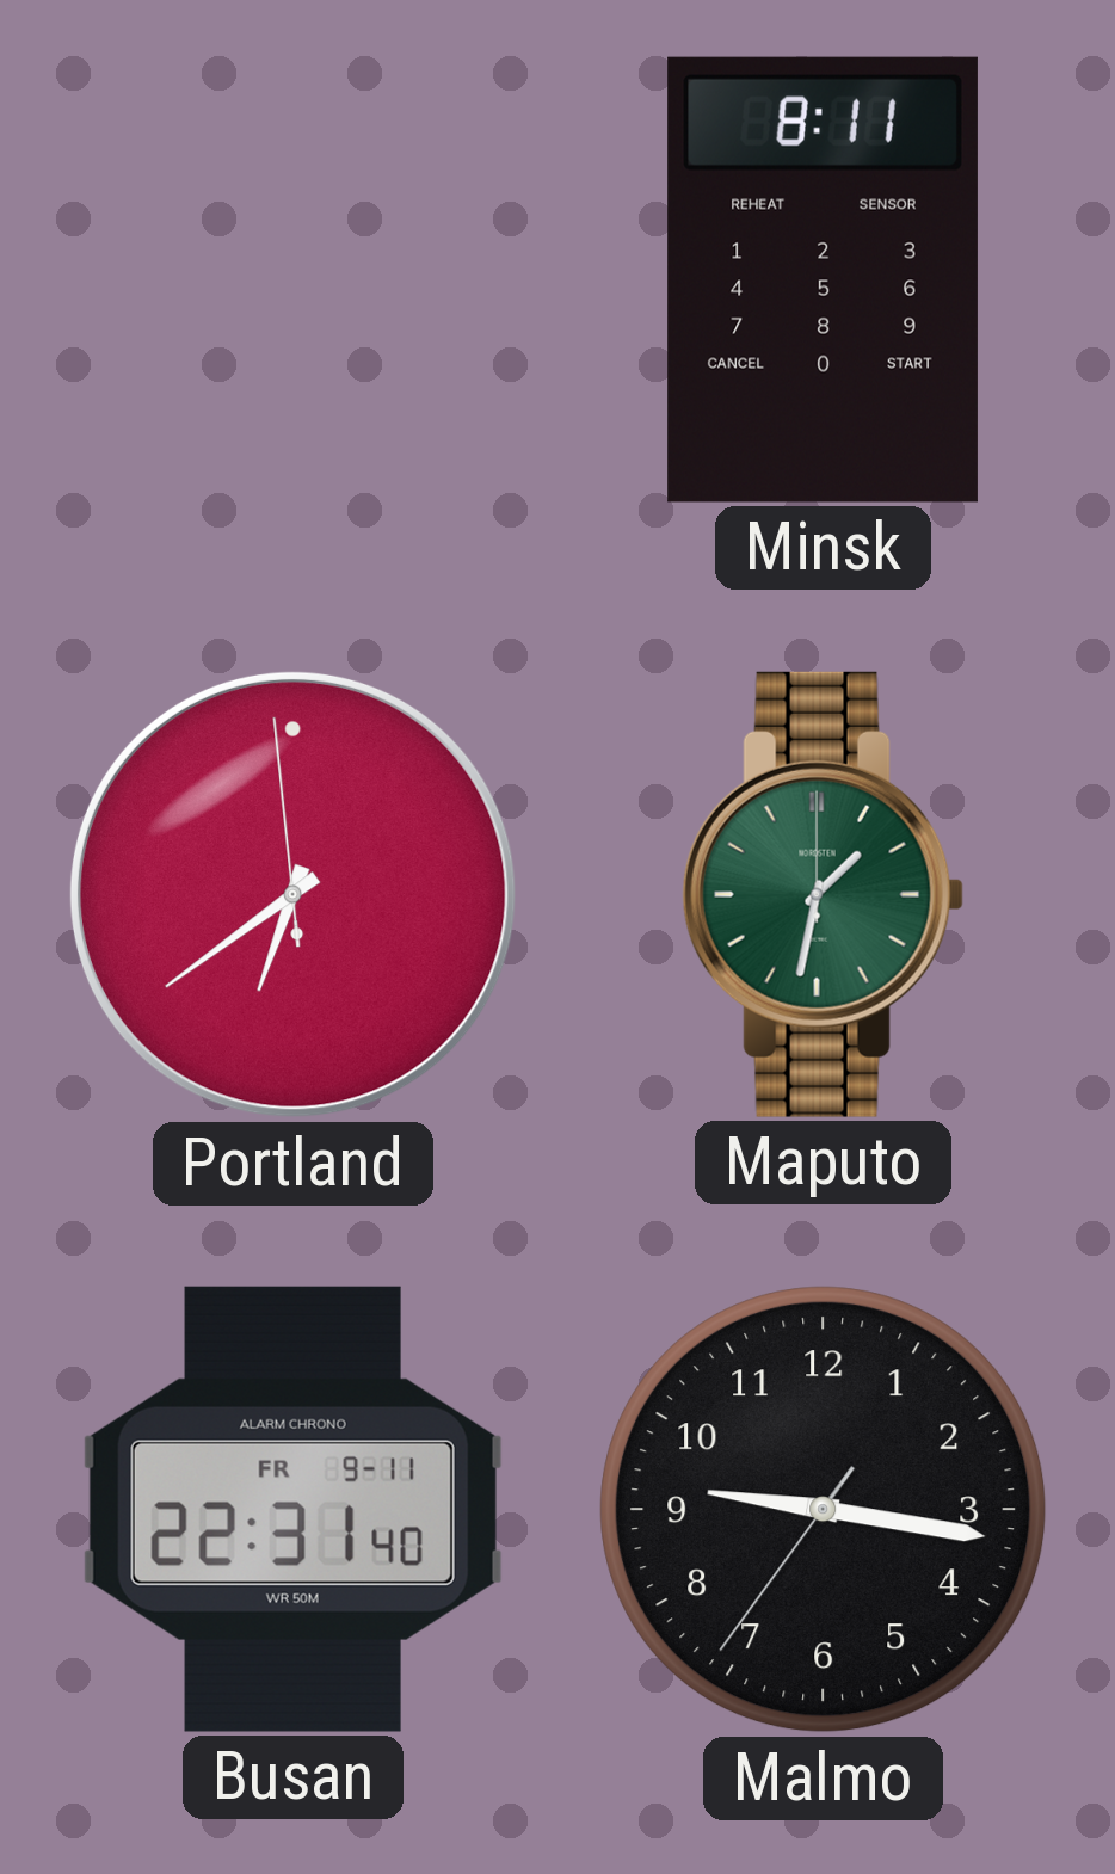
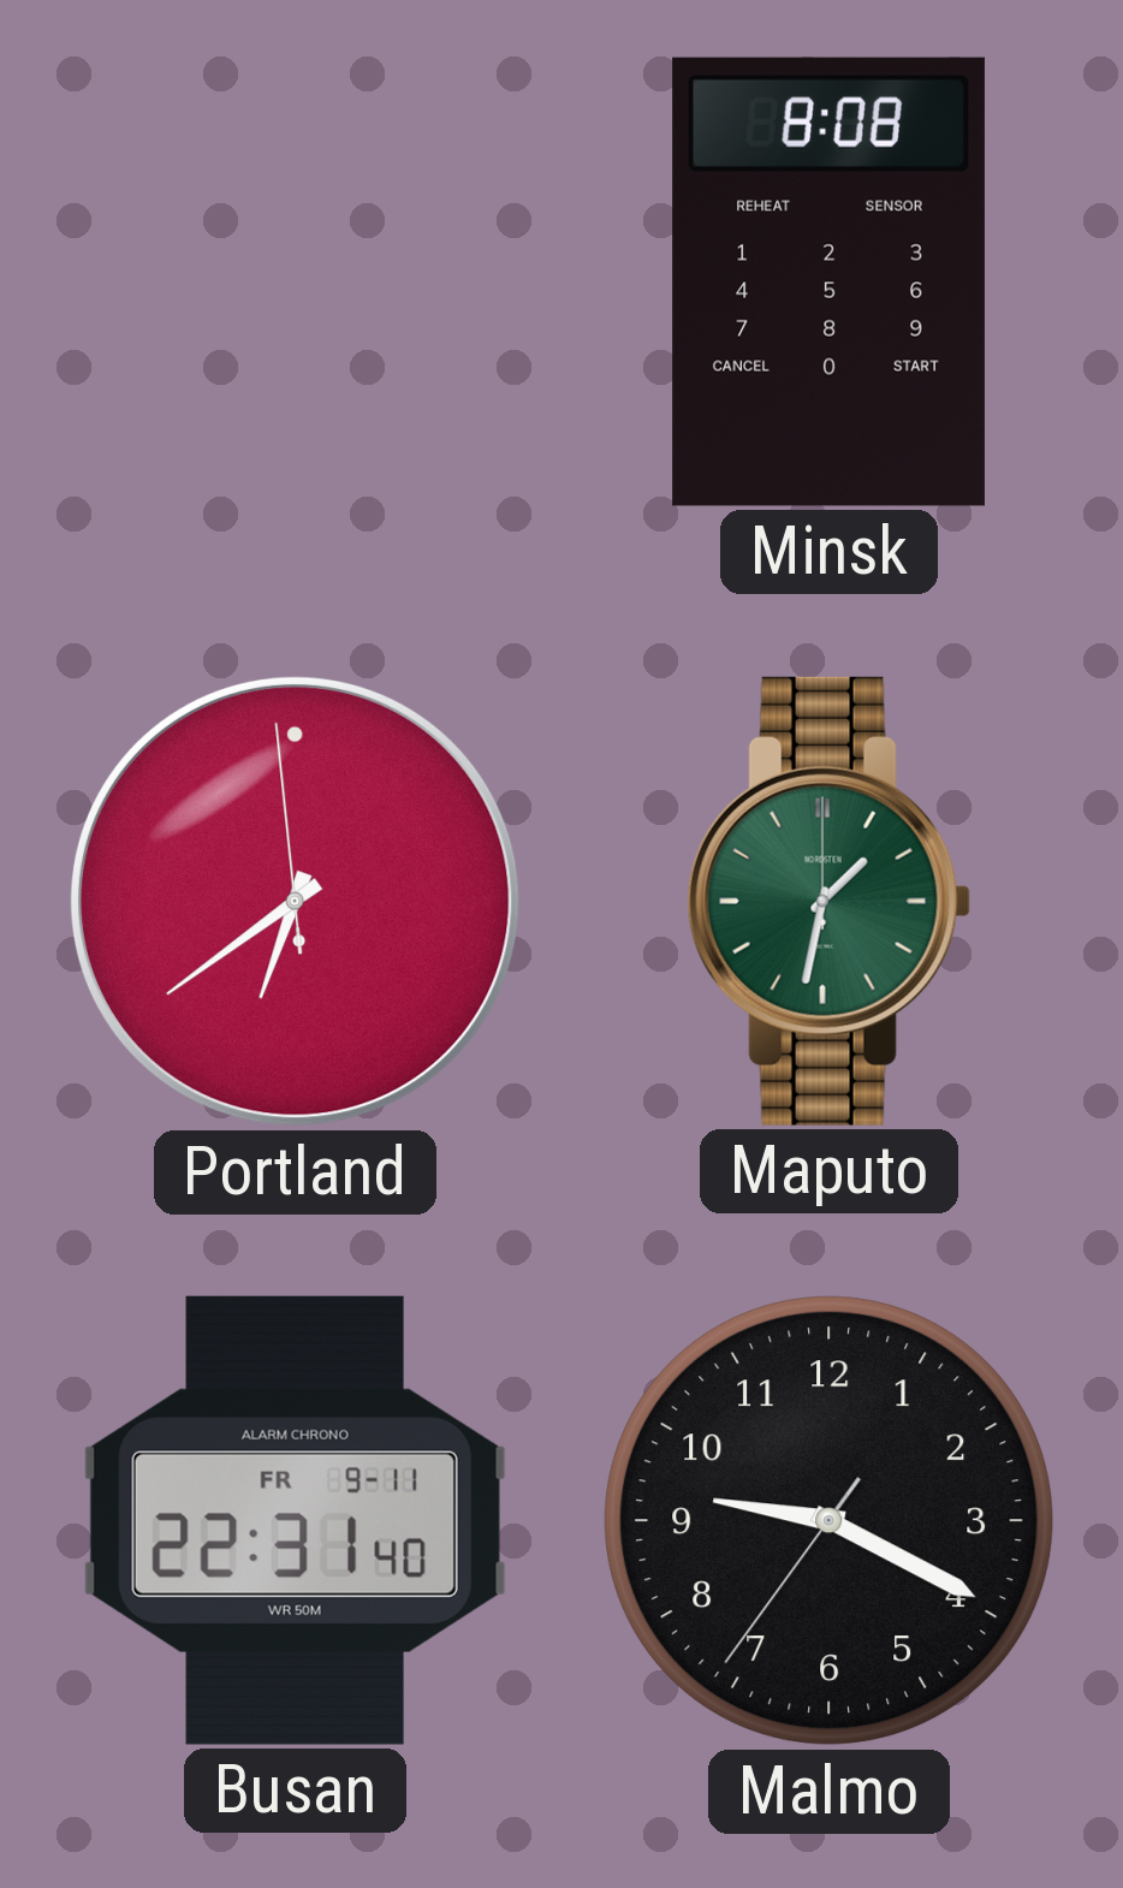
Minsk: 8:11 -> 8:08 (828, 281)
Malmo: 9:16 -> 9:19 (830, 1521)
